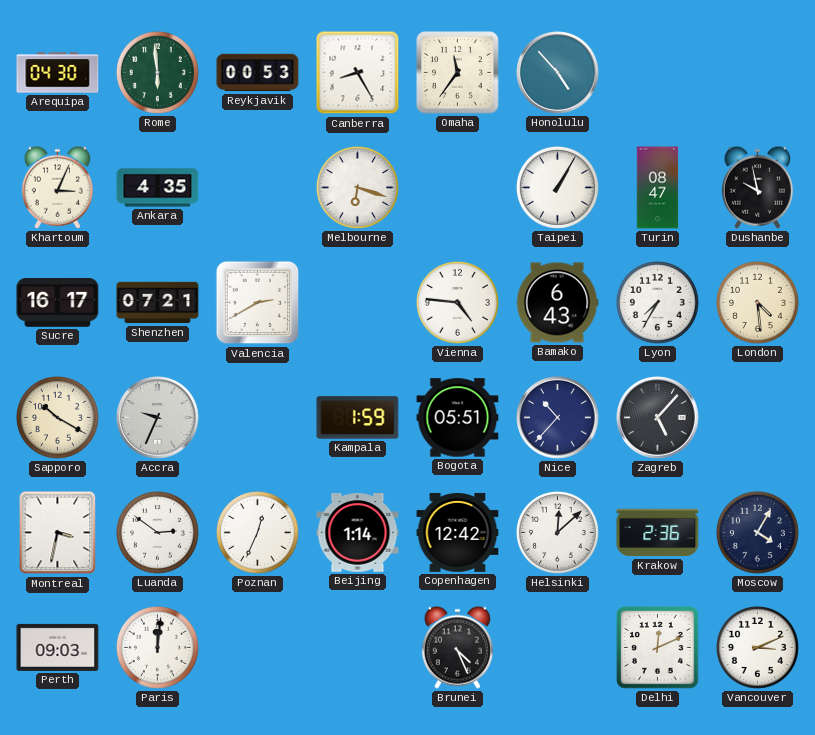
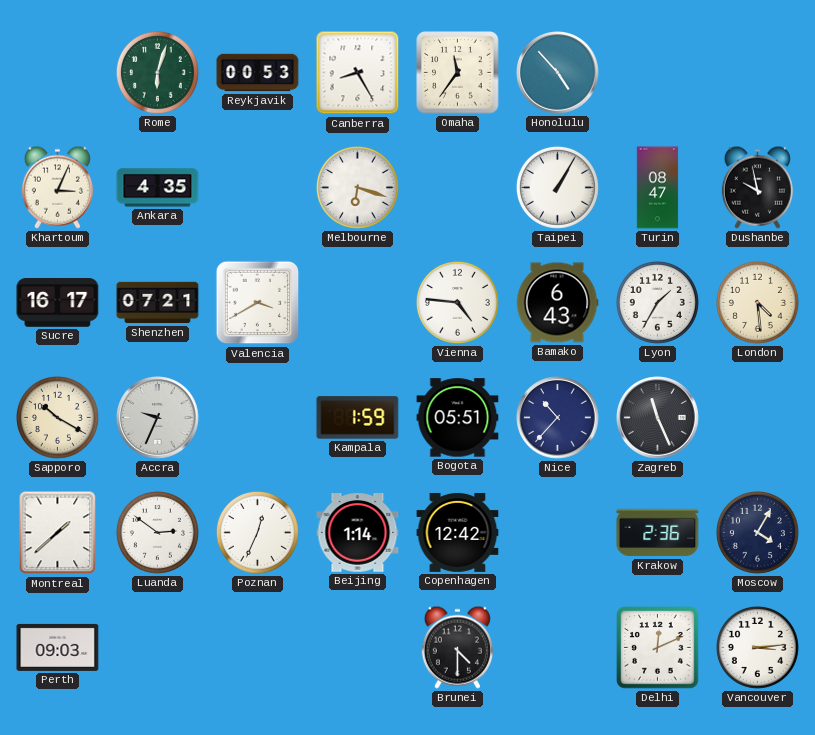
Arequipa: 04:30 -> none (58, 73)
Rome: 5:59 -> 6:03 (157, 72)
Valencia: 2:40 -> 3:40 (258, 303)
Lyon: 7:35 -> 1:35 (657, 302)
Zagreb: 5:07 -> 11:26 (658, 418)
Montreal: 3:32 -> 1:38 (58, 533)
Helsinki: 12:08 -> none (557, 532)
Paris: 12:01 -> none (157, 647)
Brunei: 4:26 -> 4:30 (457, 647)
Vancouver: 3:11 -> 3:14 (757, 647)
